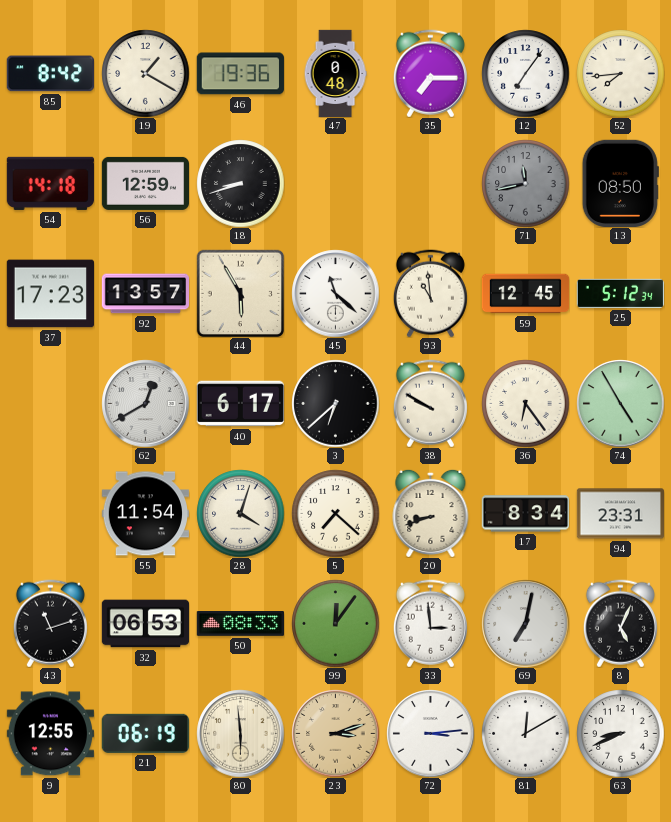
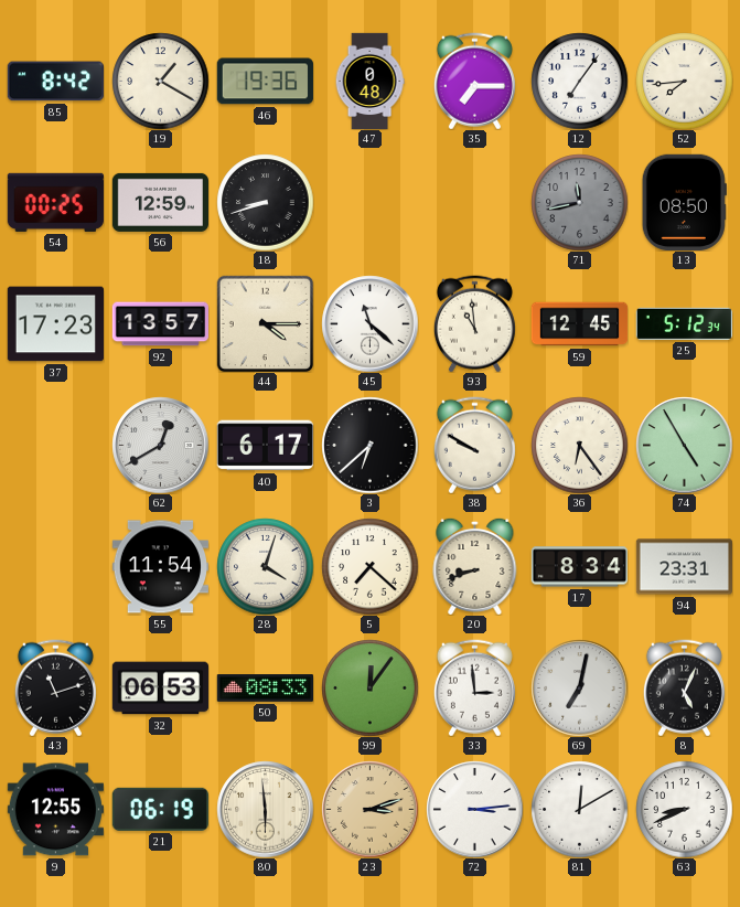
54: 14:18 -> 00:25 (55, 202)
44: 5:55 -> 4:15 (265, 323)
